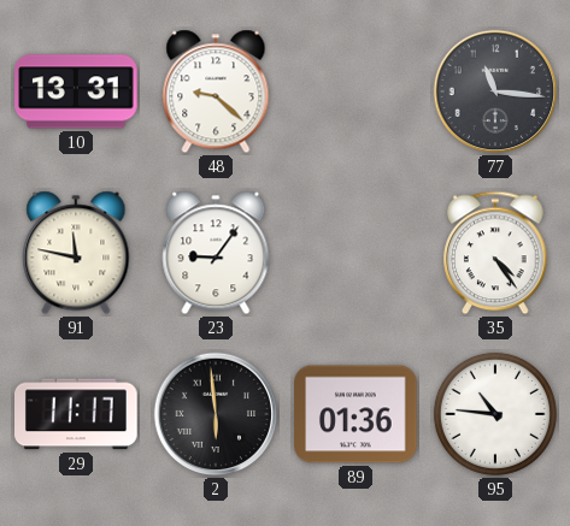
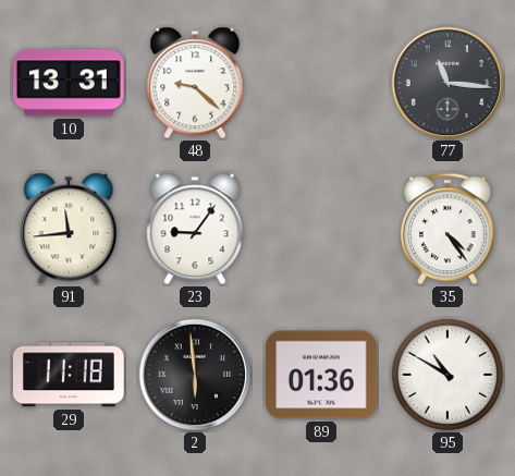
91: 11:47 -> 11:44 (69, 229)
29: 11:17 -> 11:18 (70, 375)
95: 10:46 -> 10:50 (447, 375)
